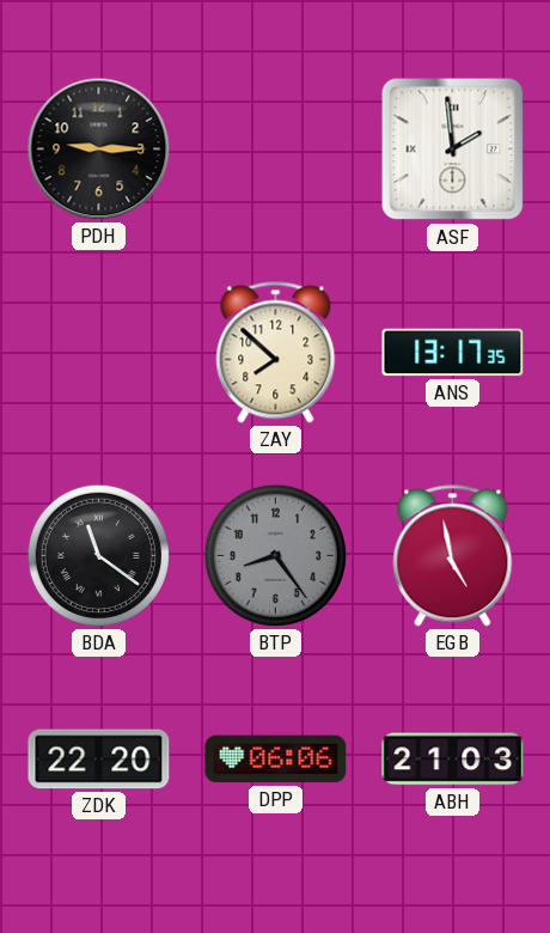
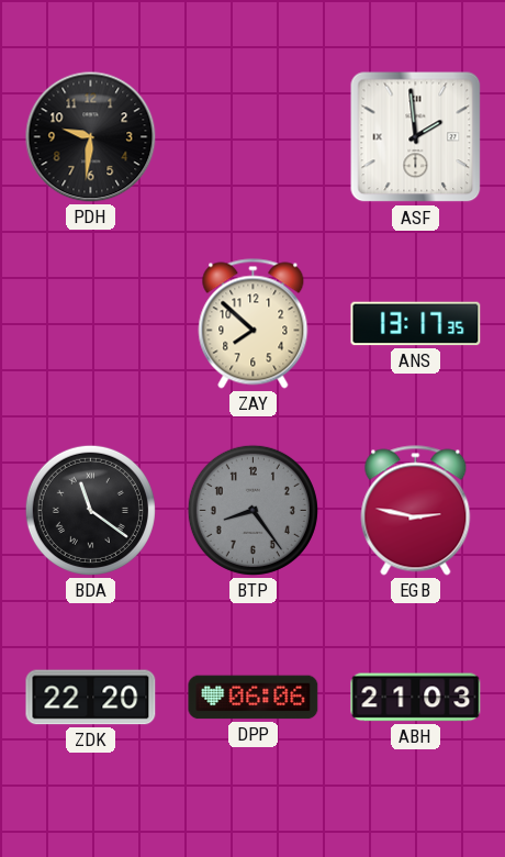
PDH: 9:15 -> 9:31 (91, 137)
EGB: 4:58 -> 2:47 (416, 511)
